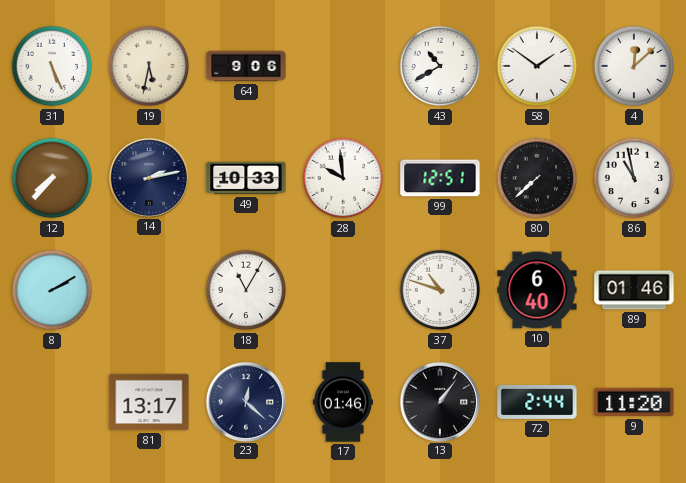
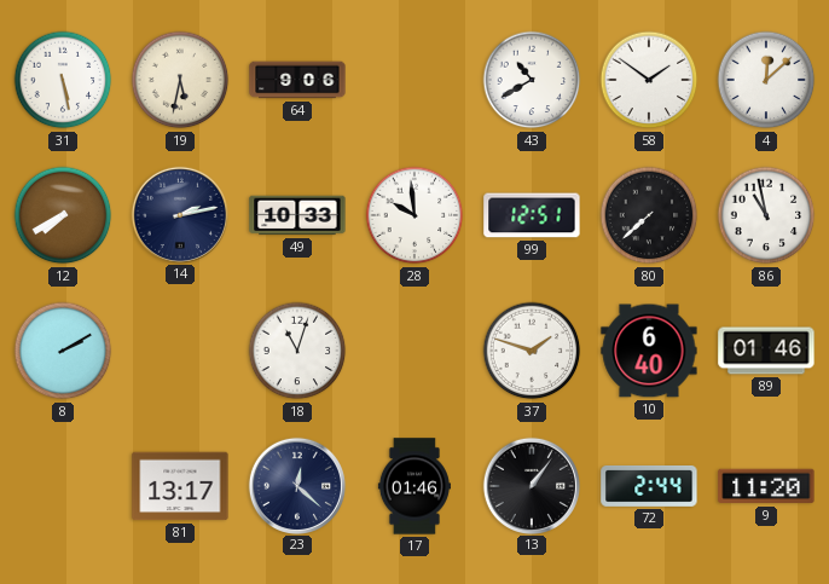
31: 5:26 -> 5:28 (63, 80)
12: 7:37 -> 7:40 (63, 215)
18: 11:05 -> 11:03 (297, 351)
37: 10:48 -> 1:48 (532, 351)
